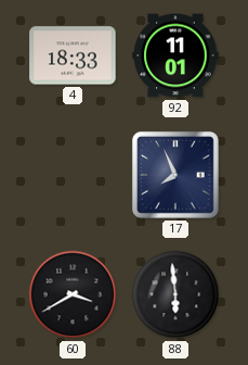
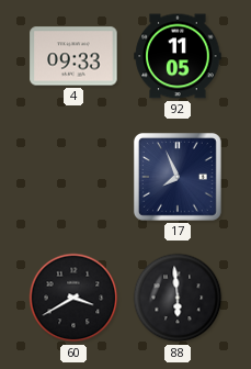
4: 18:33 -> 09:33 (73, 56)
92: 11:01 -> 11:05 (178, 56)
